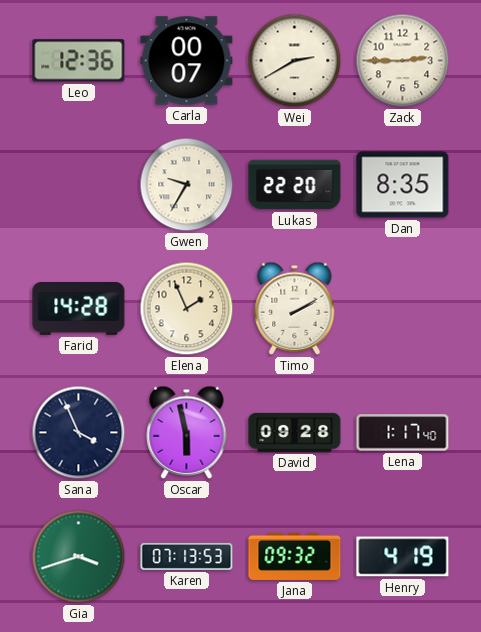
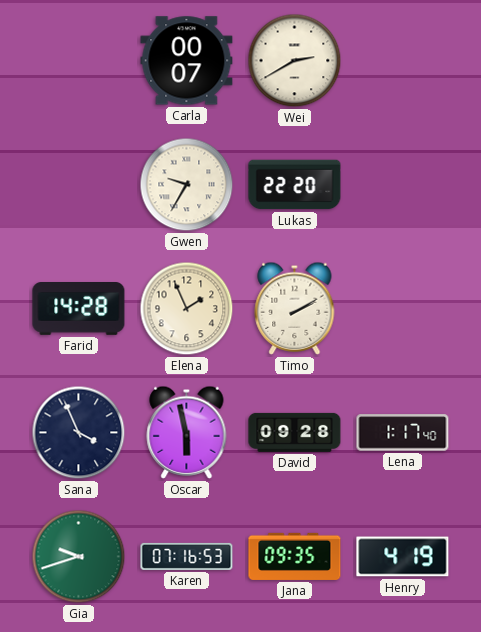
Leo: 12:36 -> none (79, 61)
Zack: 2:45 -> none (403, 61)
Dan: 8:35 -> none (403, 185)
Gia: 3:42 -> 9:42 (79, 557)
Karen: 07:13 -> 07:16 (187, 556)
Jana: 09:32 -> 09:35 (295, 556)
